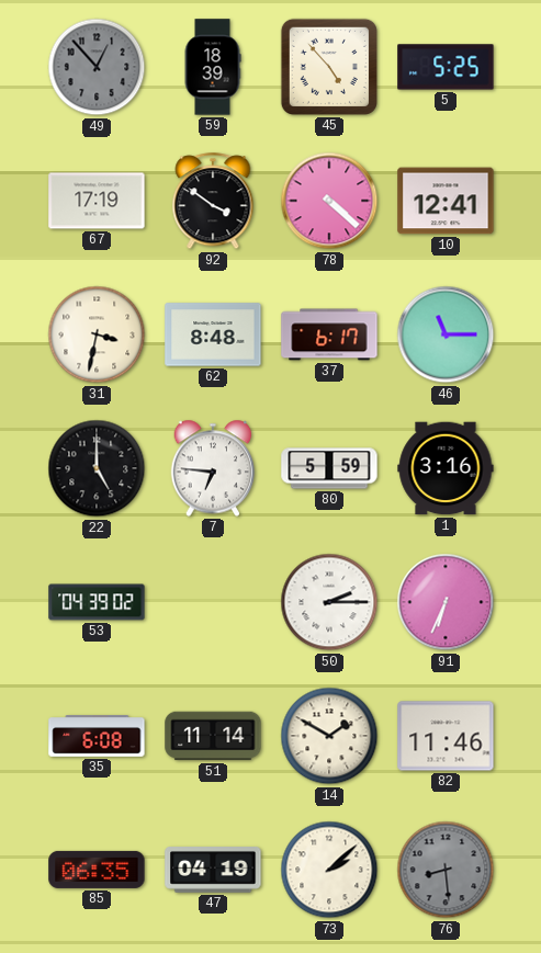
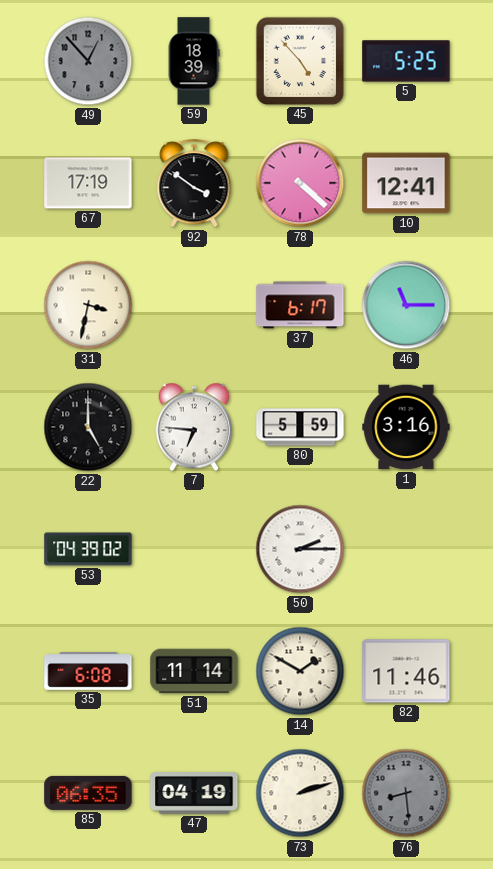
62: 8:48 -> none (213, 334)
91: 6:34 -> none (446, 602)
73: 2:08 -> 2:12 (300, 793)
